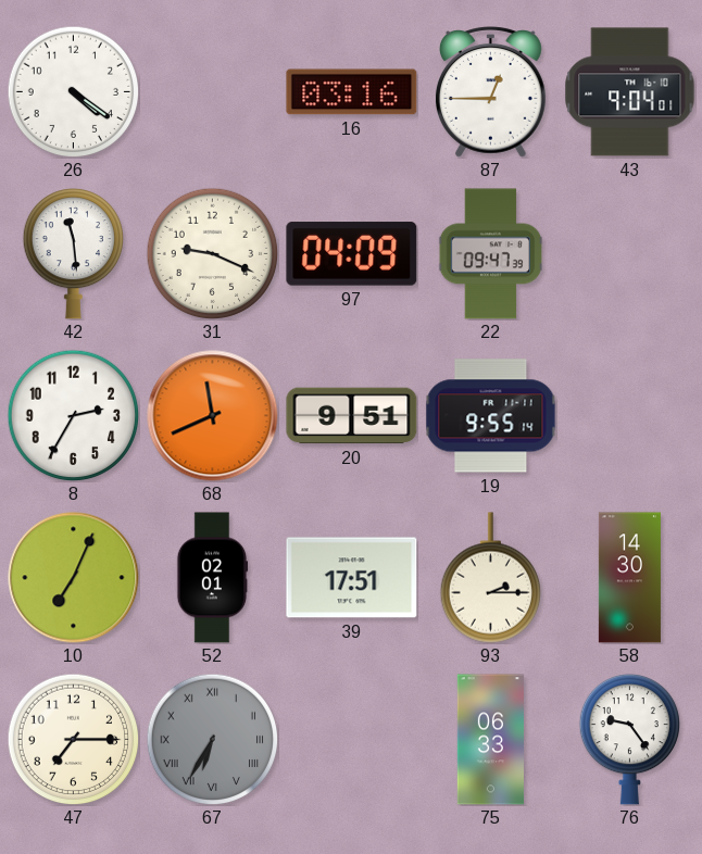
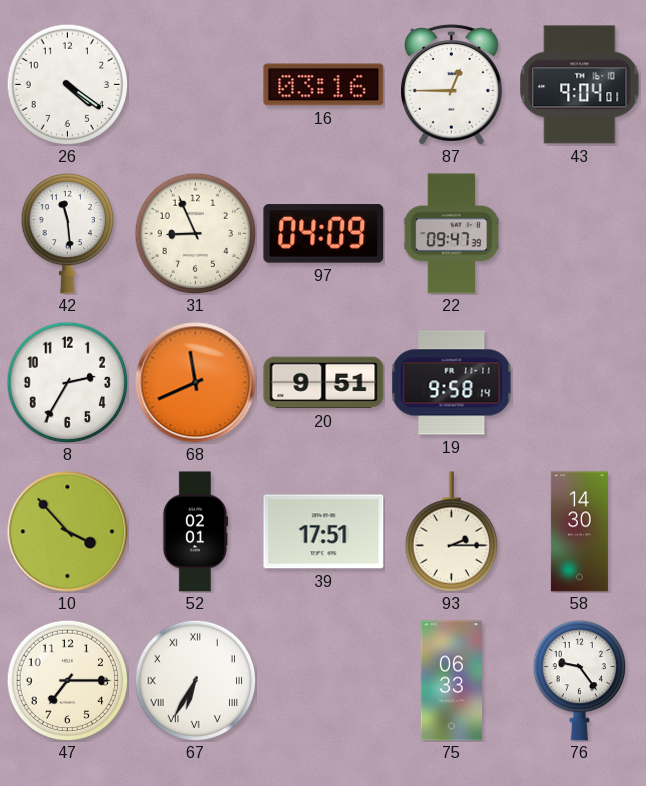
31: 9:19 -> 8:56 (195, 233)
19: 9:55 -> 9:58 (452, 383)
10: 7:04 -> 3:53 (68, 532)
67 dial: grey -> white (195, 680)
